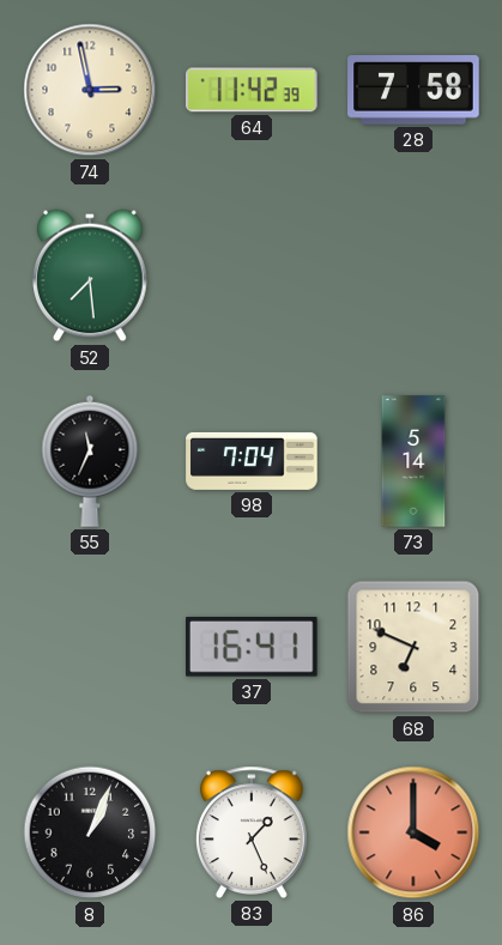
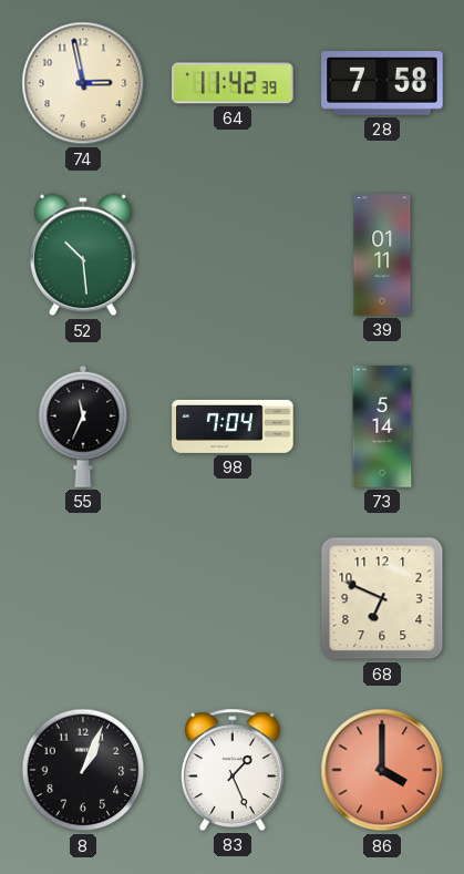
52: 7:29 -> 10:29 (84, 255)
39: none -> 01:11 (382, 255)
37: 16:41 -> none (253, 648)
